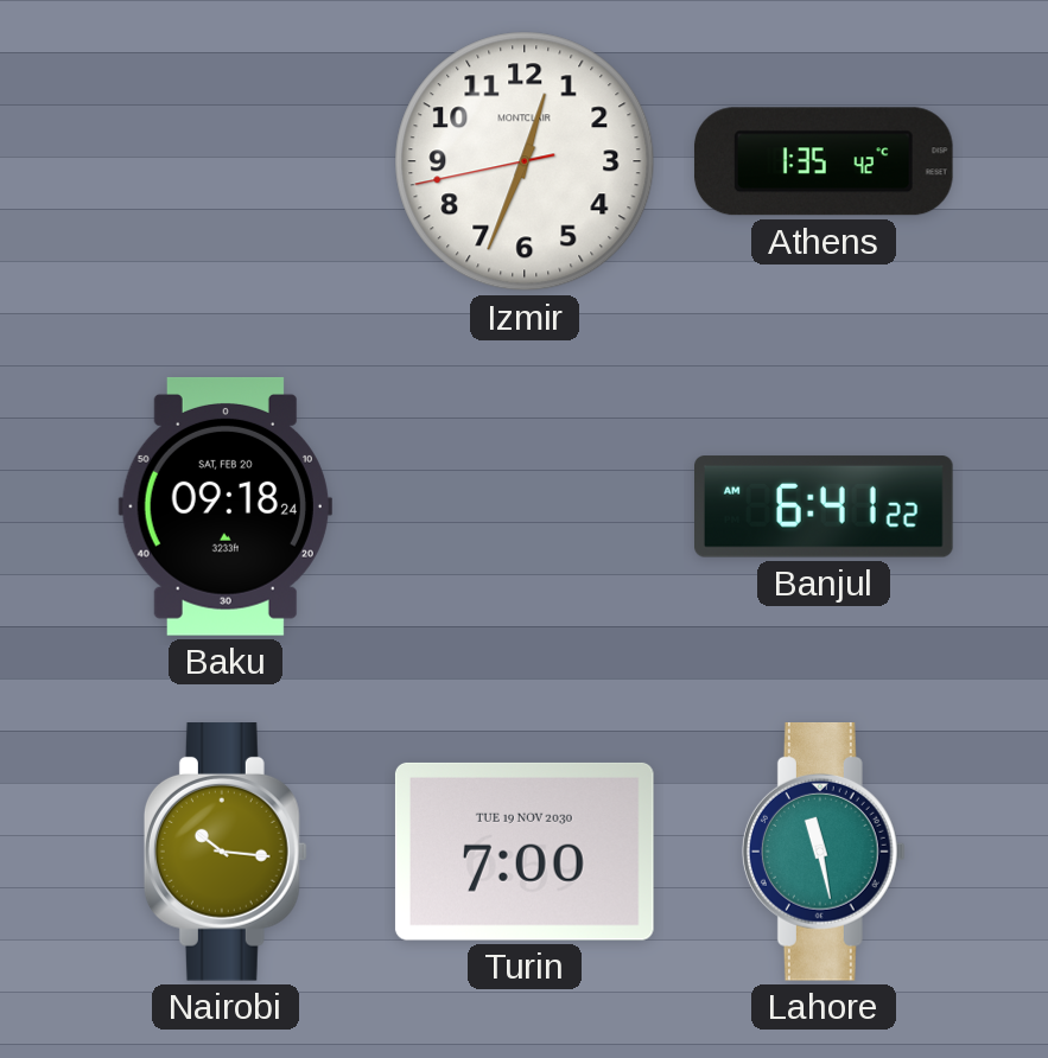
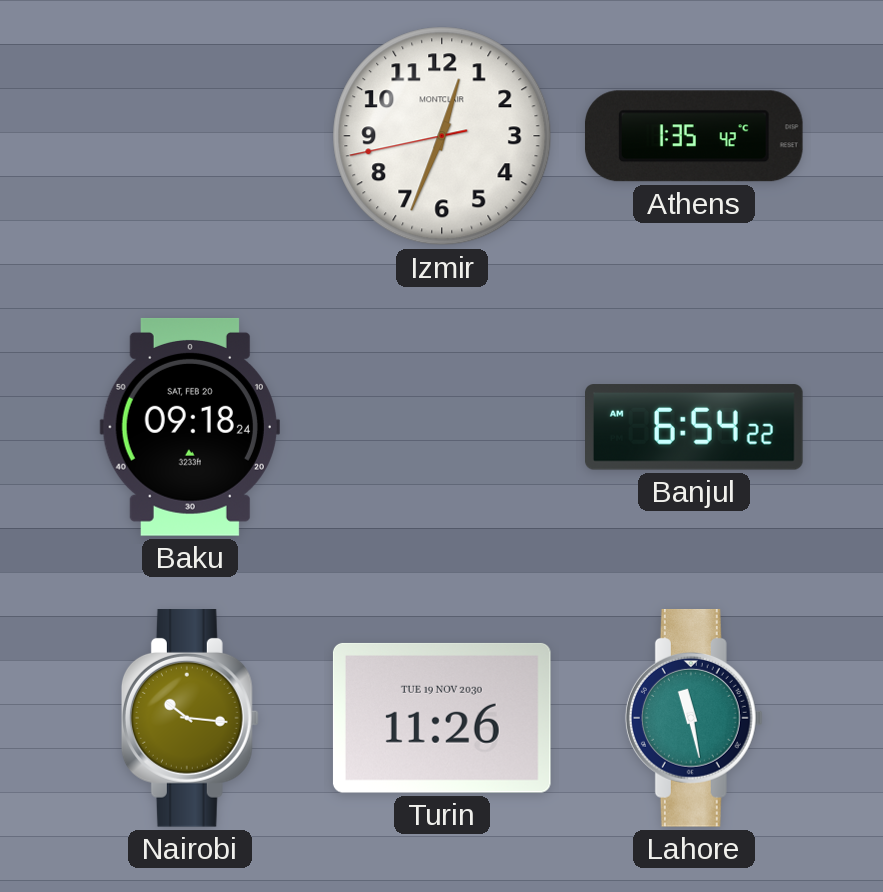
Banjul: 6:41 -> 6:54 (695, 427)
Turin: 7:00 -> 11:26 (442, 718)
